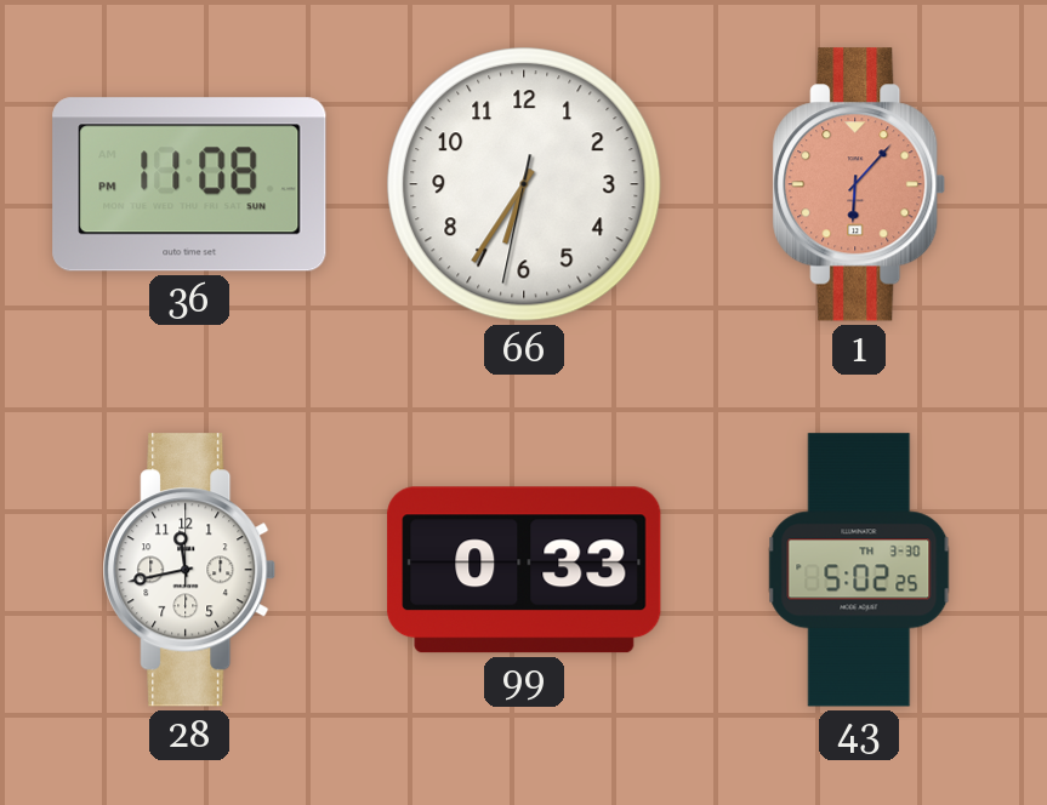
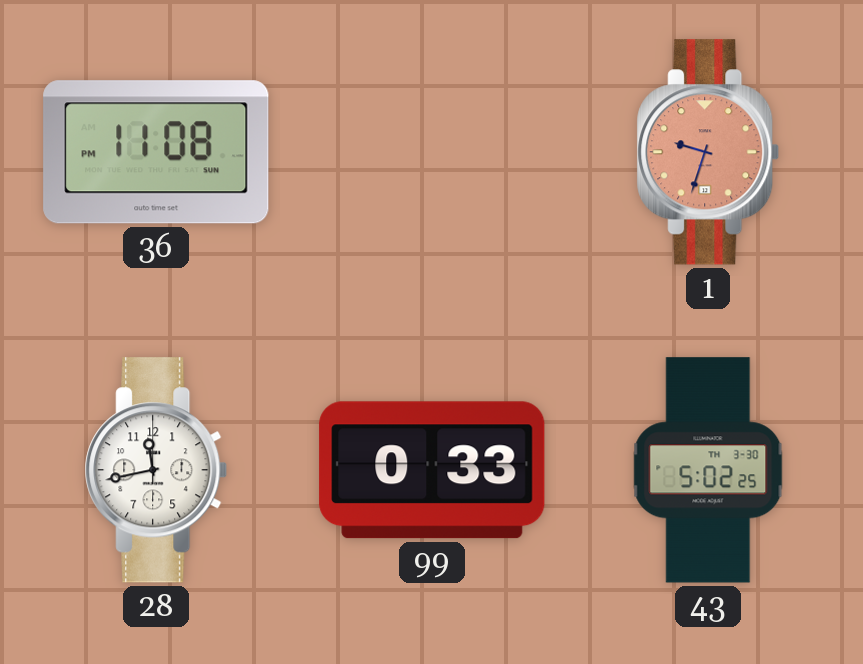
66: 6:35 -> none (524, 184)
1: 6:07 -> 9:33 (708, 152)
